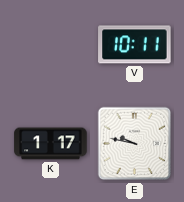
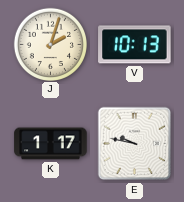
J: none -> 2:03 (50, 44)
V: 10:11 -> 10:13 (135, 45)
